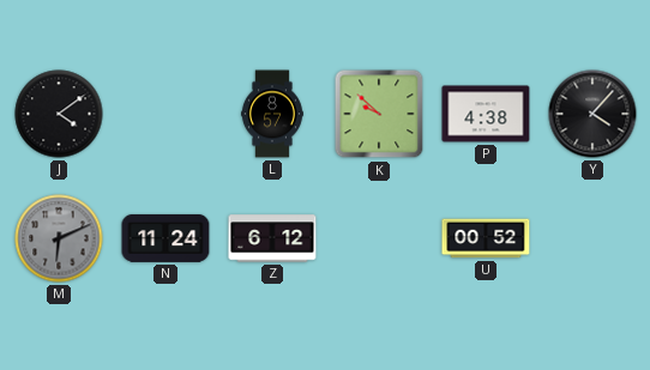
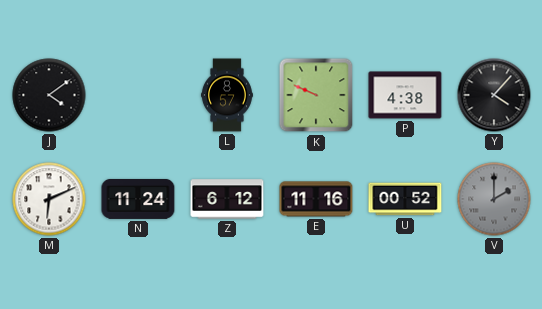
K: 9:52 -> 9:49 (316, 95)
M dial: grey -> white (49, 199)
E: none -> 11:16 (316, 199)
V: none -> 2:00 (494, 199)
